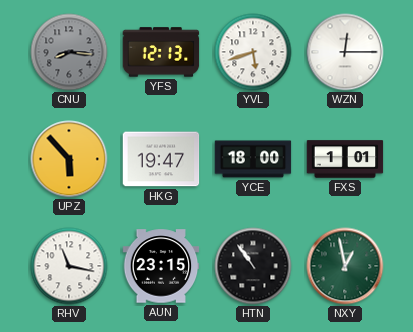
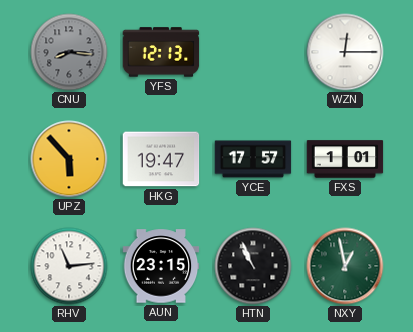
YVL: 5:42 -> none (253, 52)
YCE: 18:00 -> 17:57 (253, 159)
RHV: 11:17 -> 11:14 (69, 266)
HTN: 10:54 -> 10:56 (253, 266)
